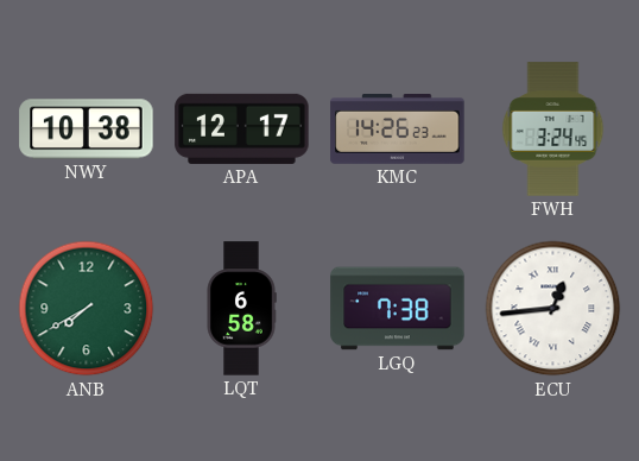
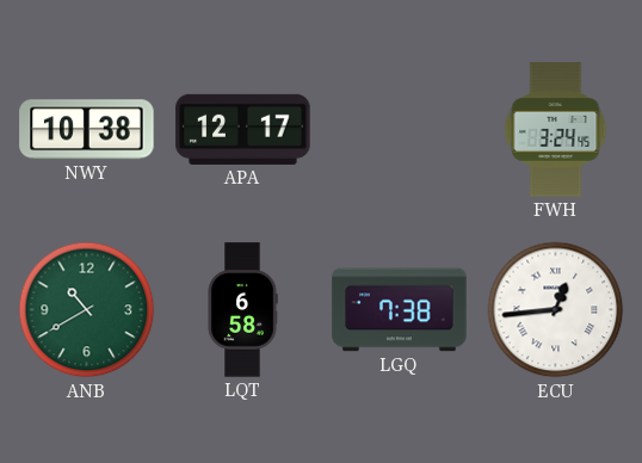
KMC: 14:26 -> none (398, 128)
ANB: 7:40 -> 10:40 (87, 310)
